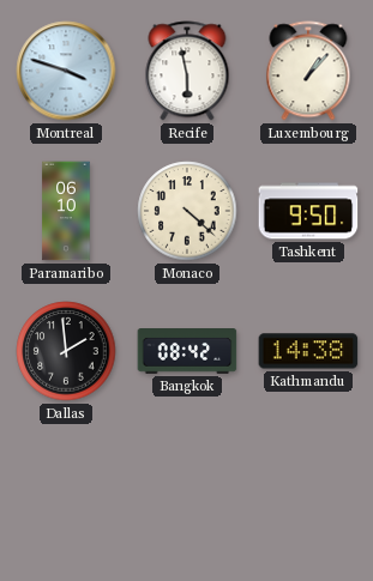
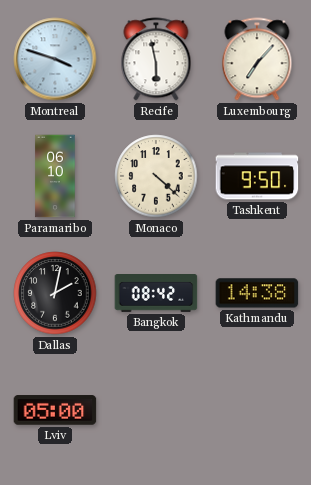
Luxembourg: 1:07 -> 7:07 (257, 59)
Dallas: 1:59 -> 2:02 (55, 293)
Lviv: none -> 05:00 (55, 410)
